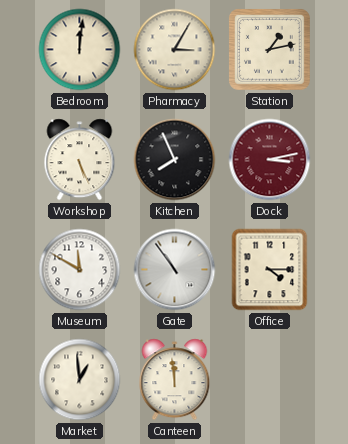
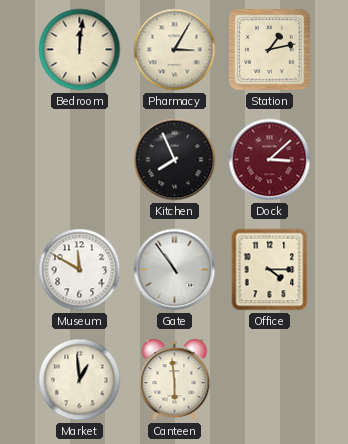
Workshop: 5:26 -> none (80, 160)
Dock: 3:13 -> 3:08 (270, 160)
Canteen: 11:59 -> 5:59 (175, 380)
